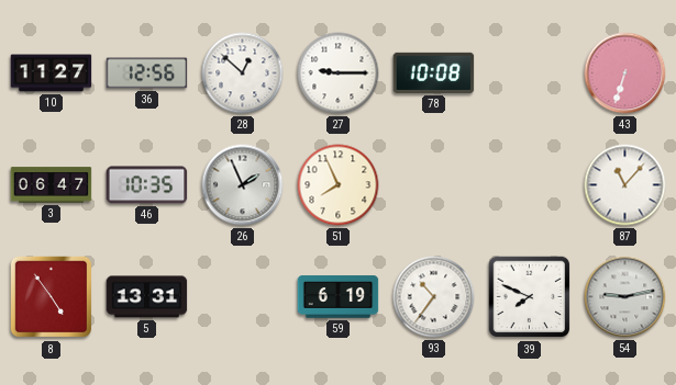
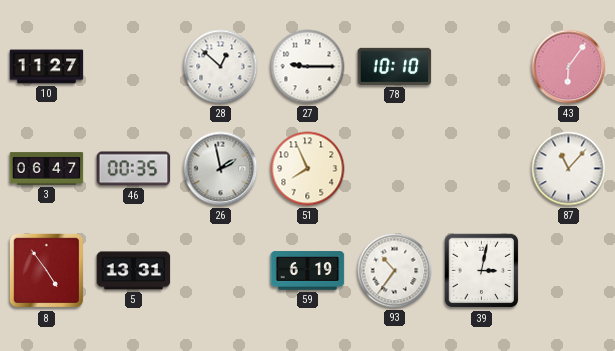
36: 12:56 -> none (147, 73)
78: 10:08 -> 10:10 (395, 66)
43: 6:33 -> 6:06 (569, 67)
46: 10:35 -> 00:35 (134, 169)
26: 1:56 -> 1:58 (221, 169)
39: 7:49 -> 3:02 (482, 271)
54: 9:13 -> none (625, 297)
